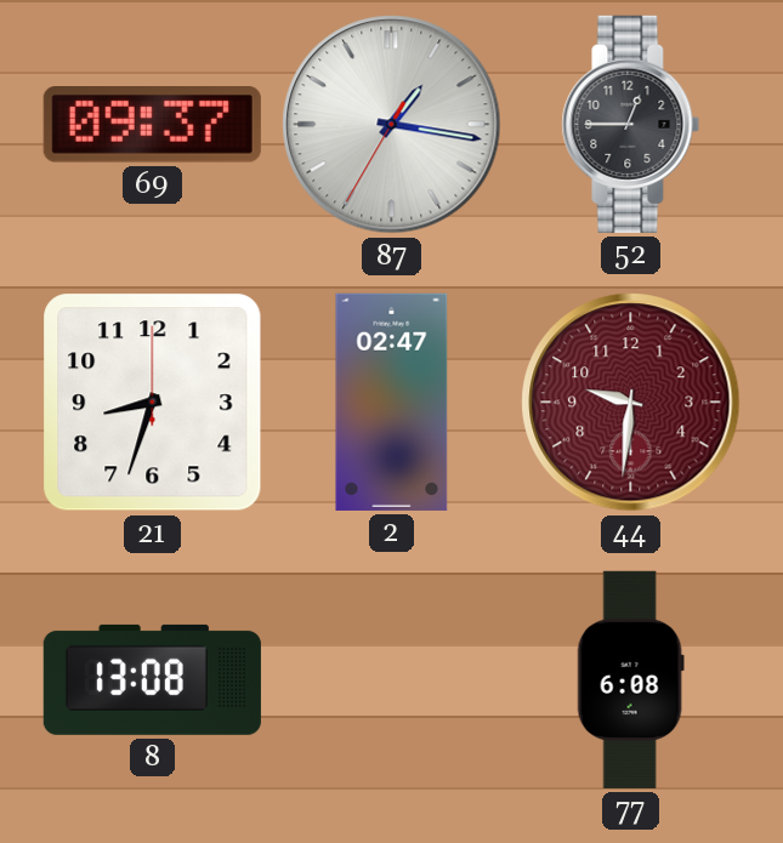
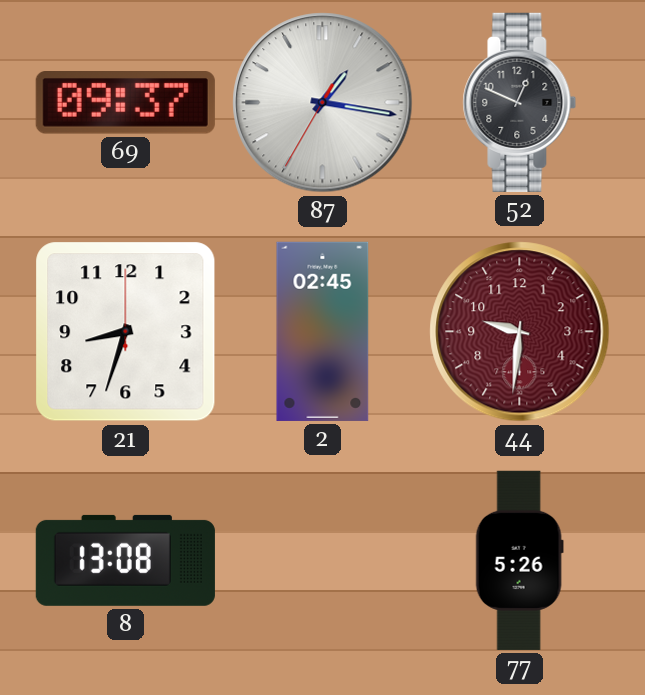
52: 12:45 -> 12:49 (520, 102)
2: 02:47 -> 02:45 (323, 331)
77: 6:08 -> 5:26 (519, 560)
